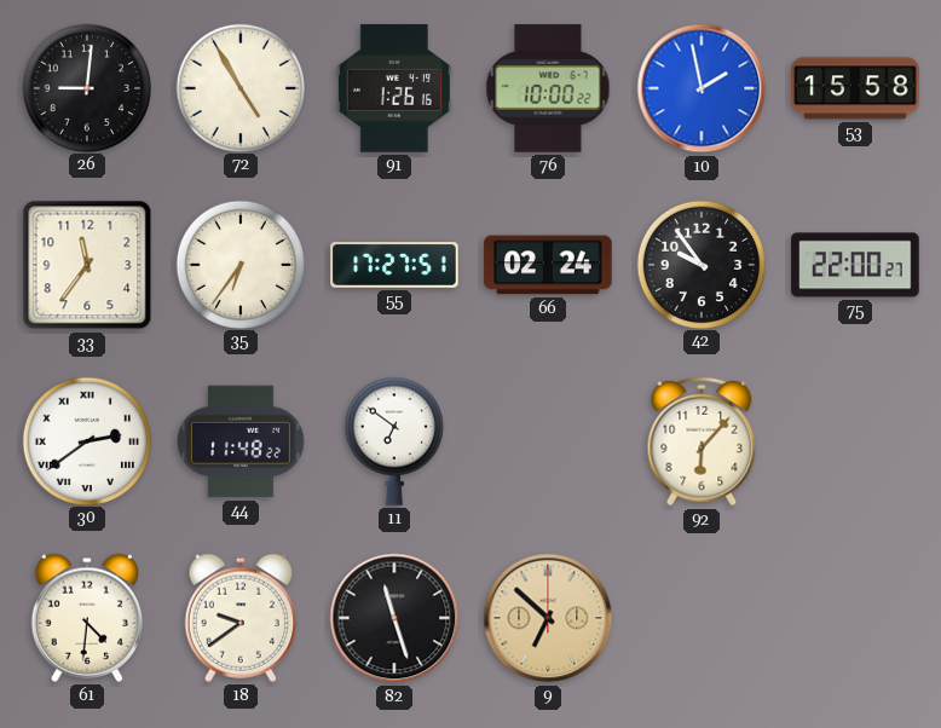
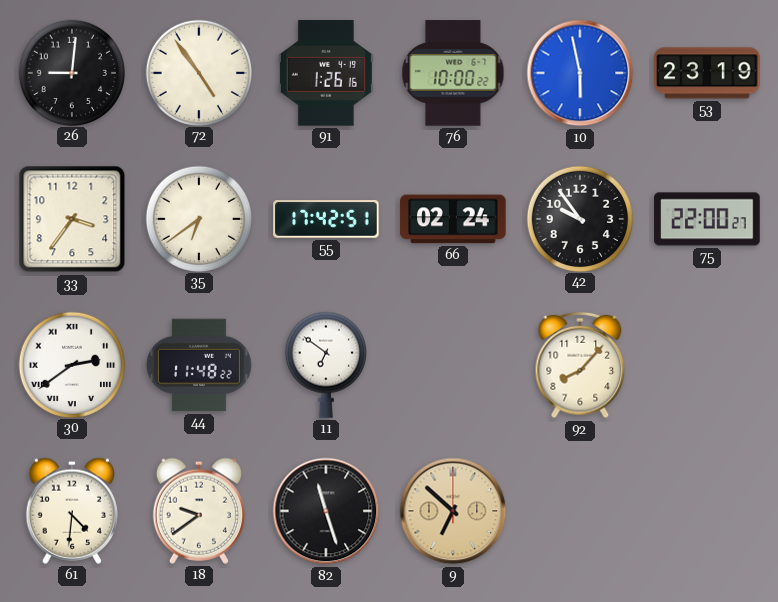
72: 4:55 -> 4:54 (198, 72)
10: 1:58 -> 5:58 (580, 73)
53: 15:58 -> 23:19 (707, 73)
33: 11:36 -> 3:36 (72, 219)
35: 6:36 -> 6:39 (198, 218)
55: 17:27 -> 17:42 (326, 219)
92: 6:07 -> 8:07 (580, 365)
